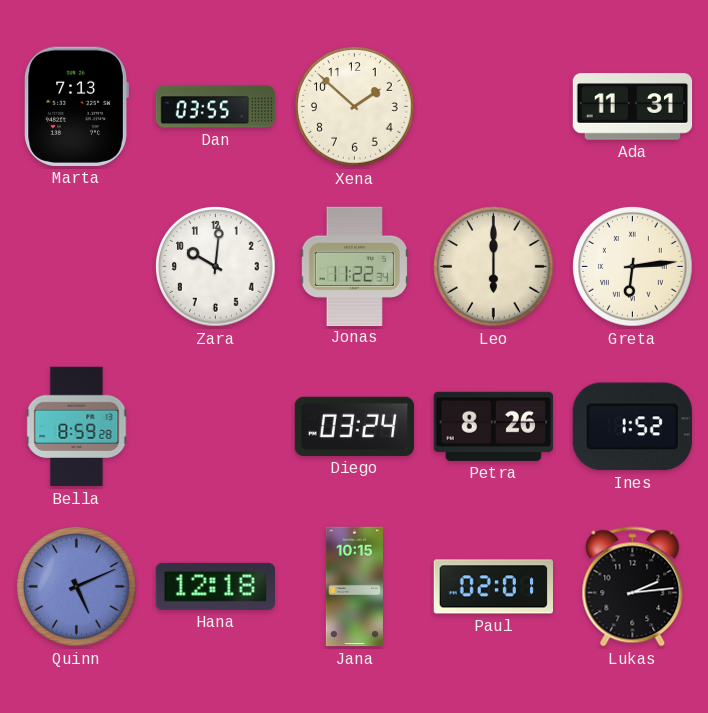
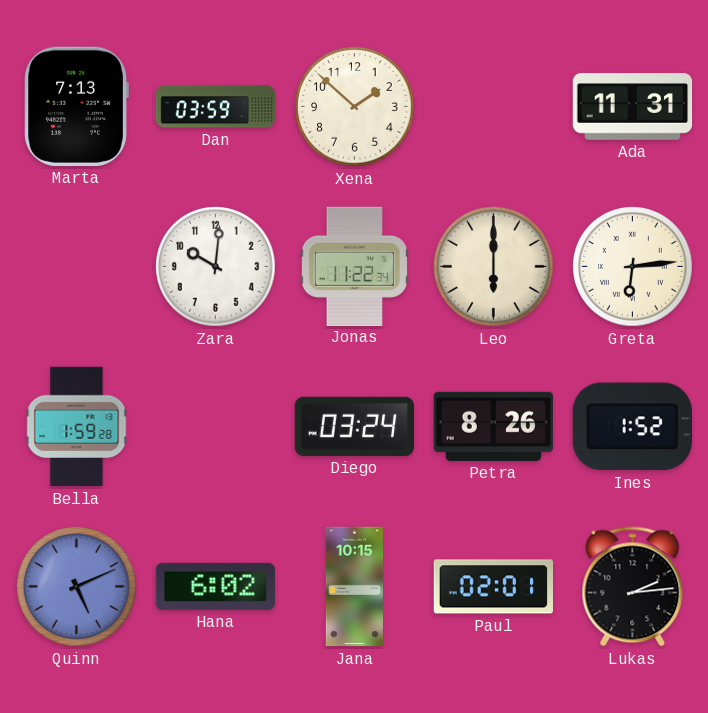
Dan: 03:55 -> 03:59 (216, 107)
Bella: 8:59 -> 1:59 (77, 427)
Hana: 12:18 -> 6:02 (215, 586)
